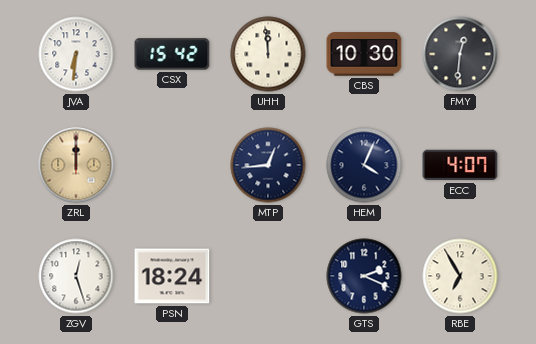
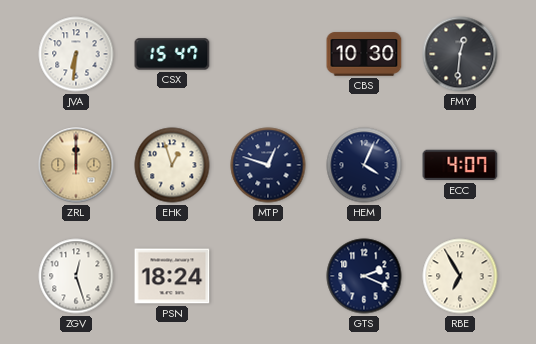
CSX: 15:42 -> 15:47 (172, 54)
UHH: 11:59 -> none (268, 54)
EHK: none -> 12:57 (172, 165)
MTP: 12:44 -> 12:48 (268, 165)
